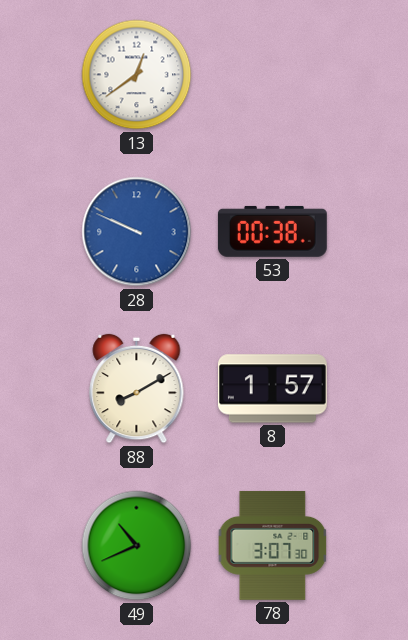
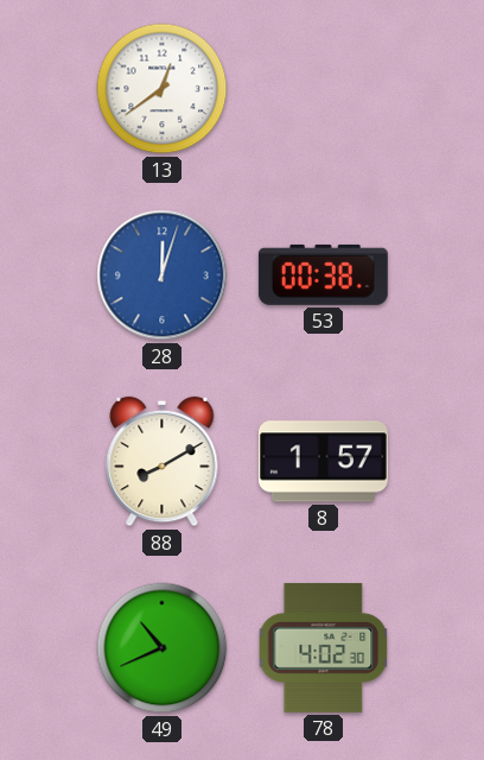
28: 9:49 -> 12:03 (163, 275)
78: 3:07 -> 4:02 (324, 647)
